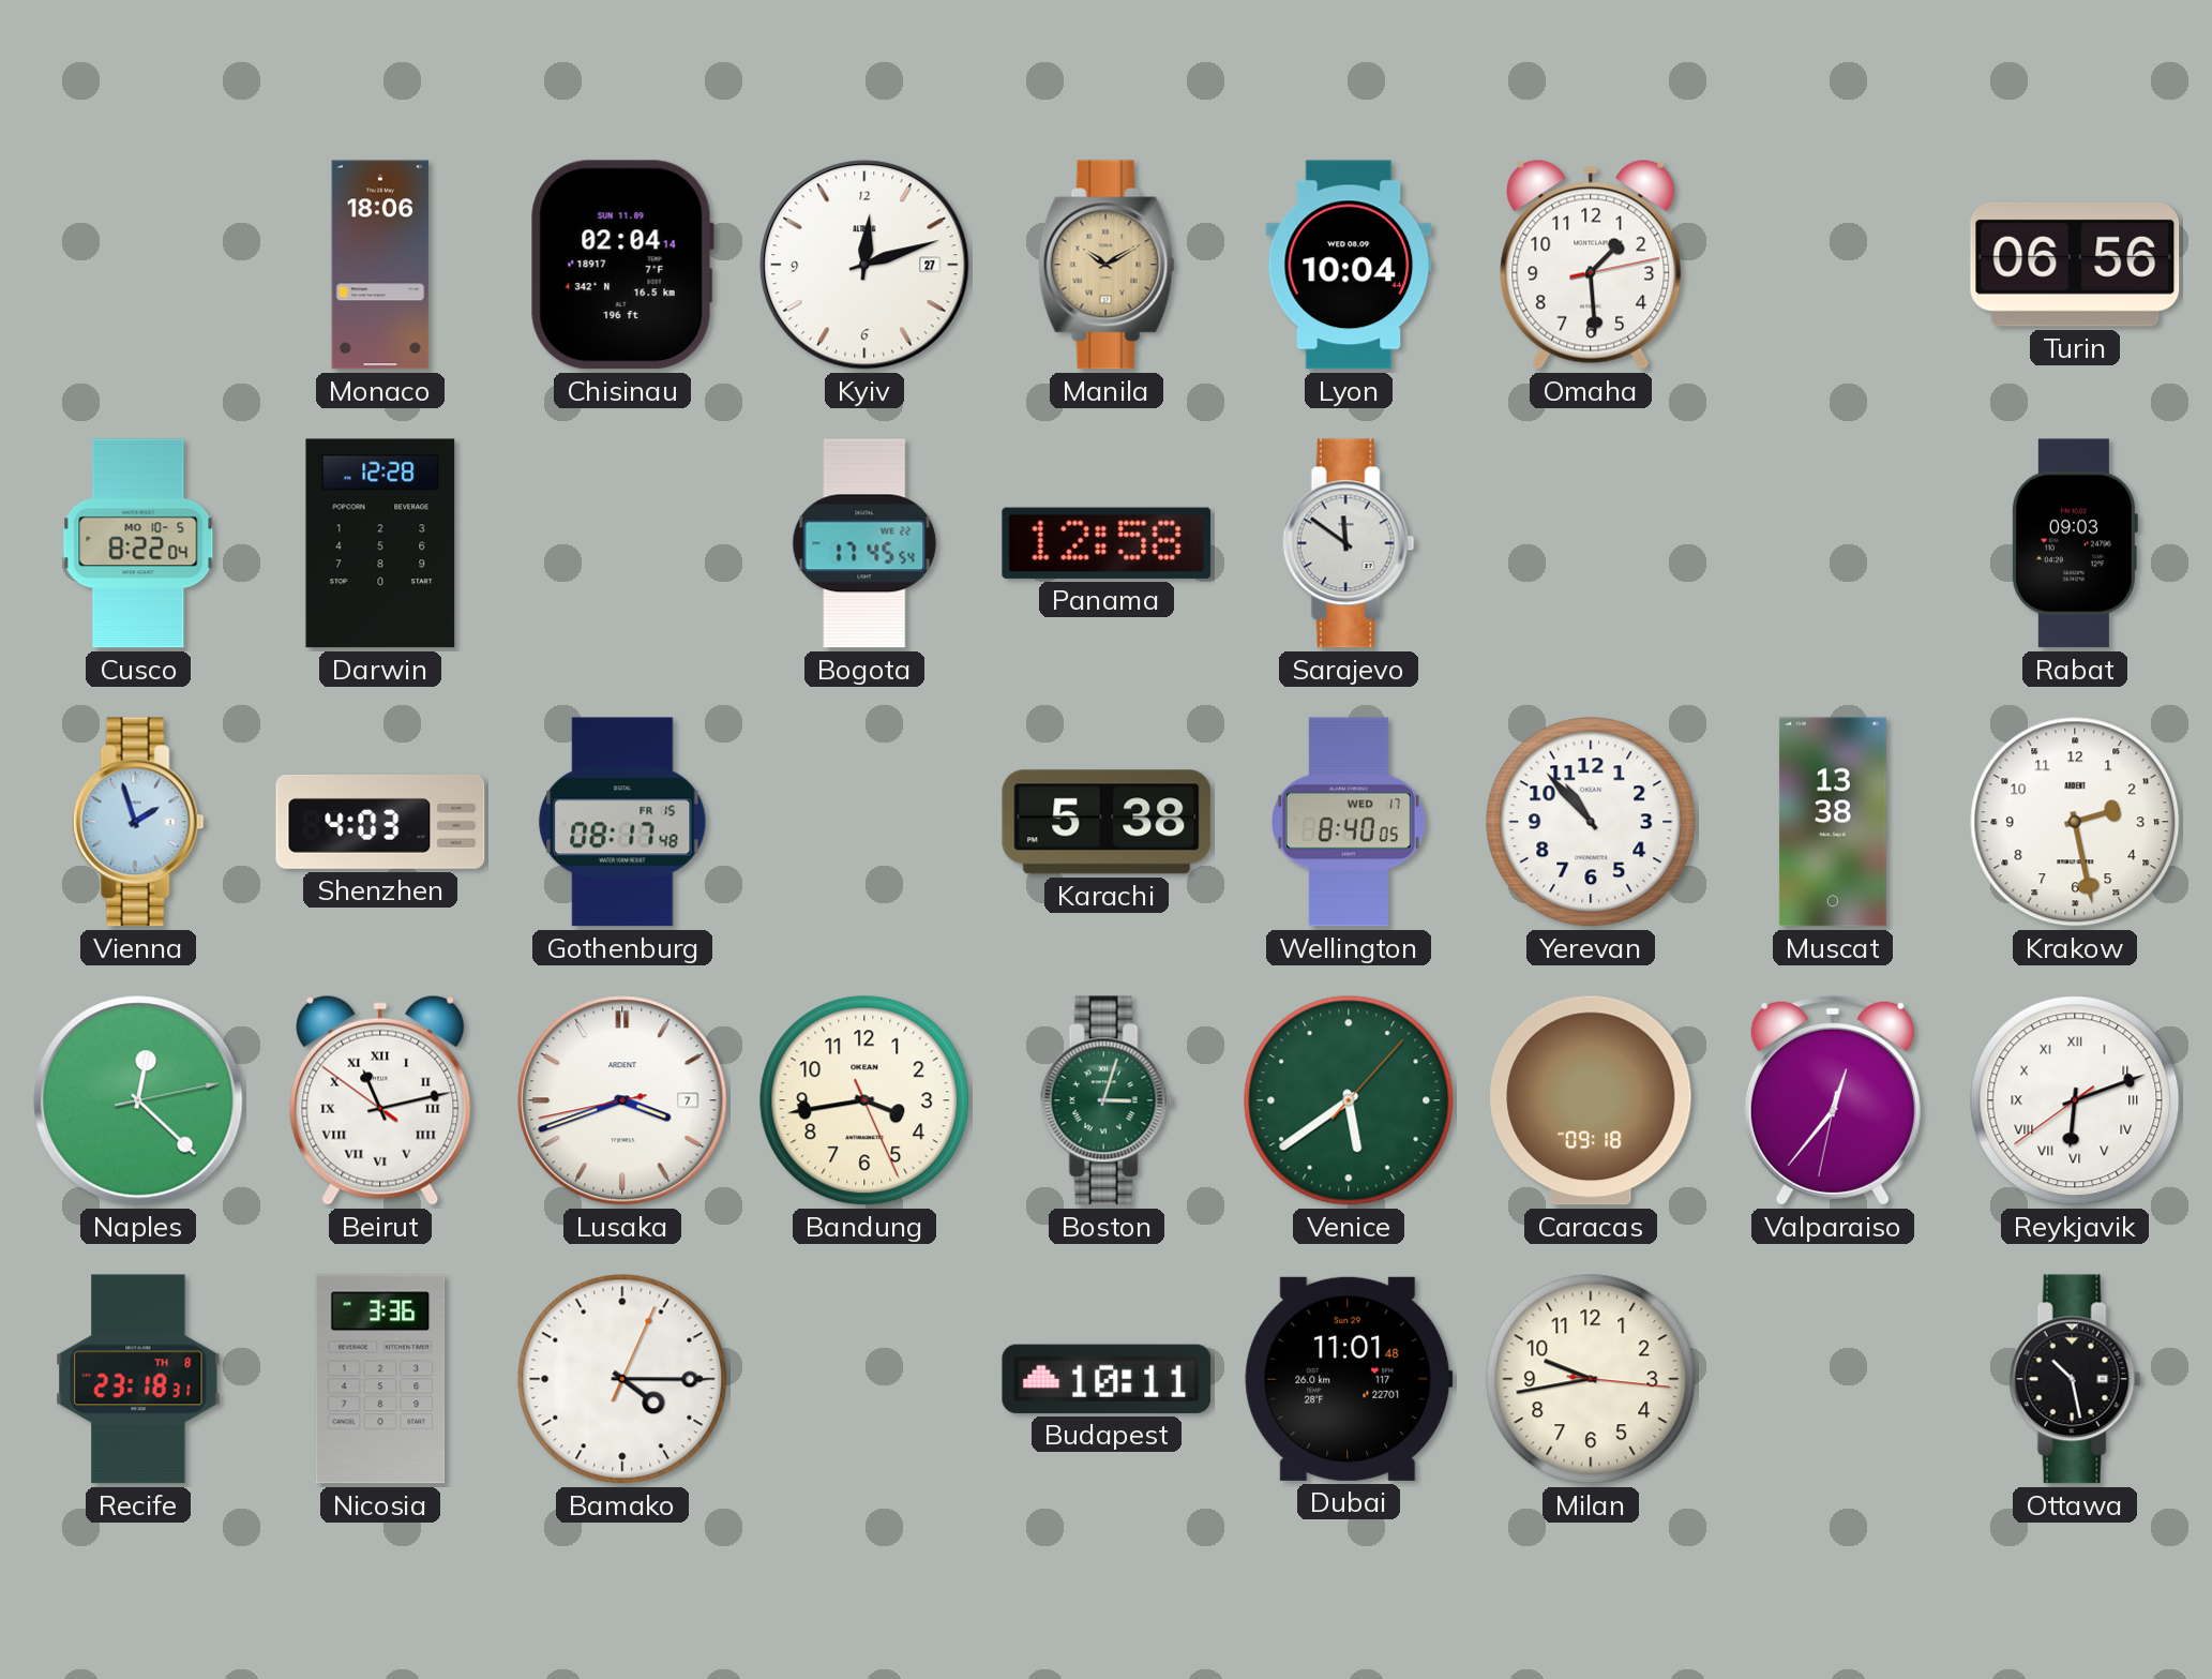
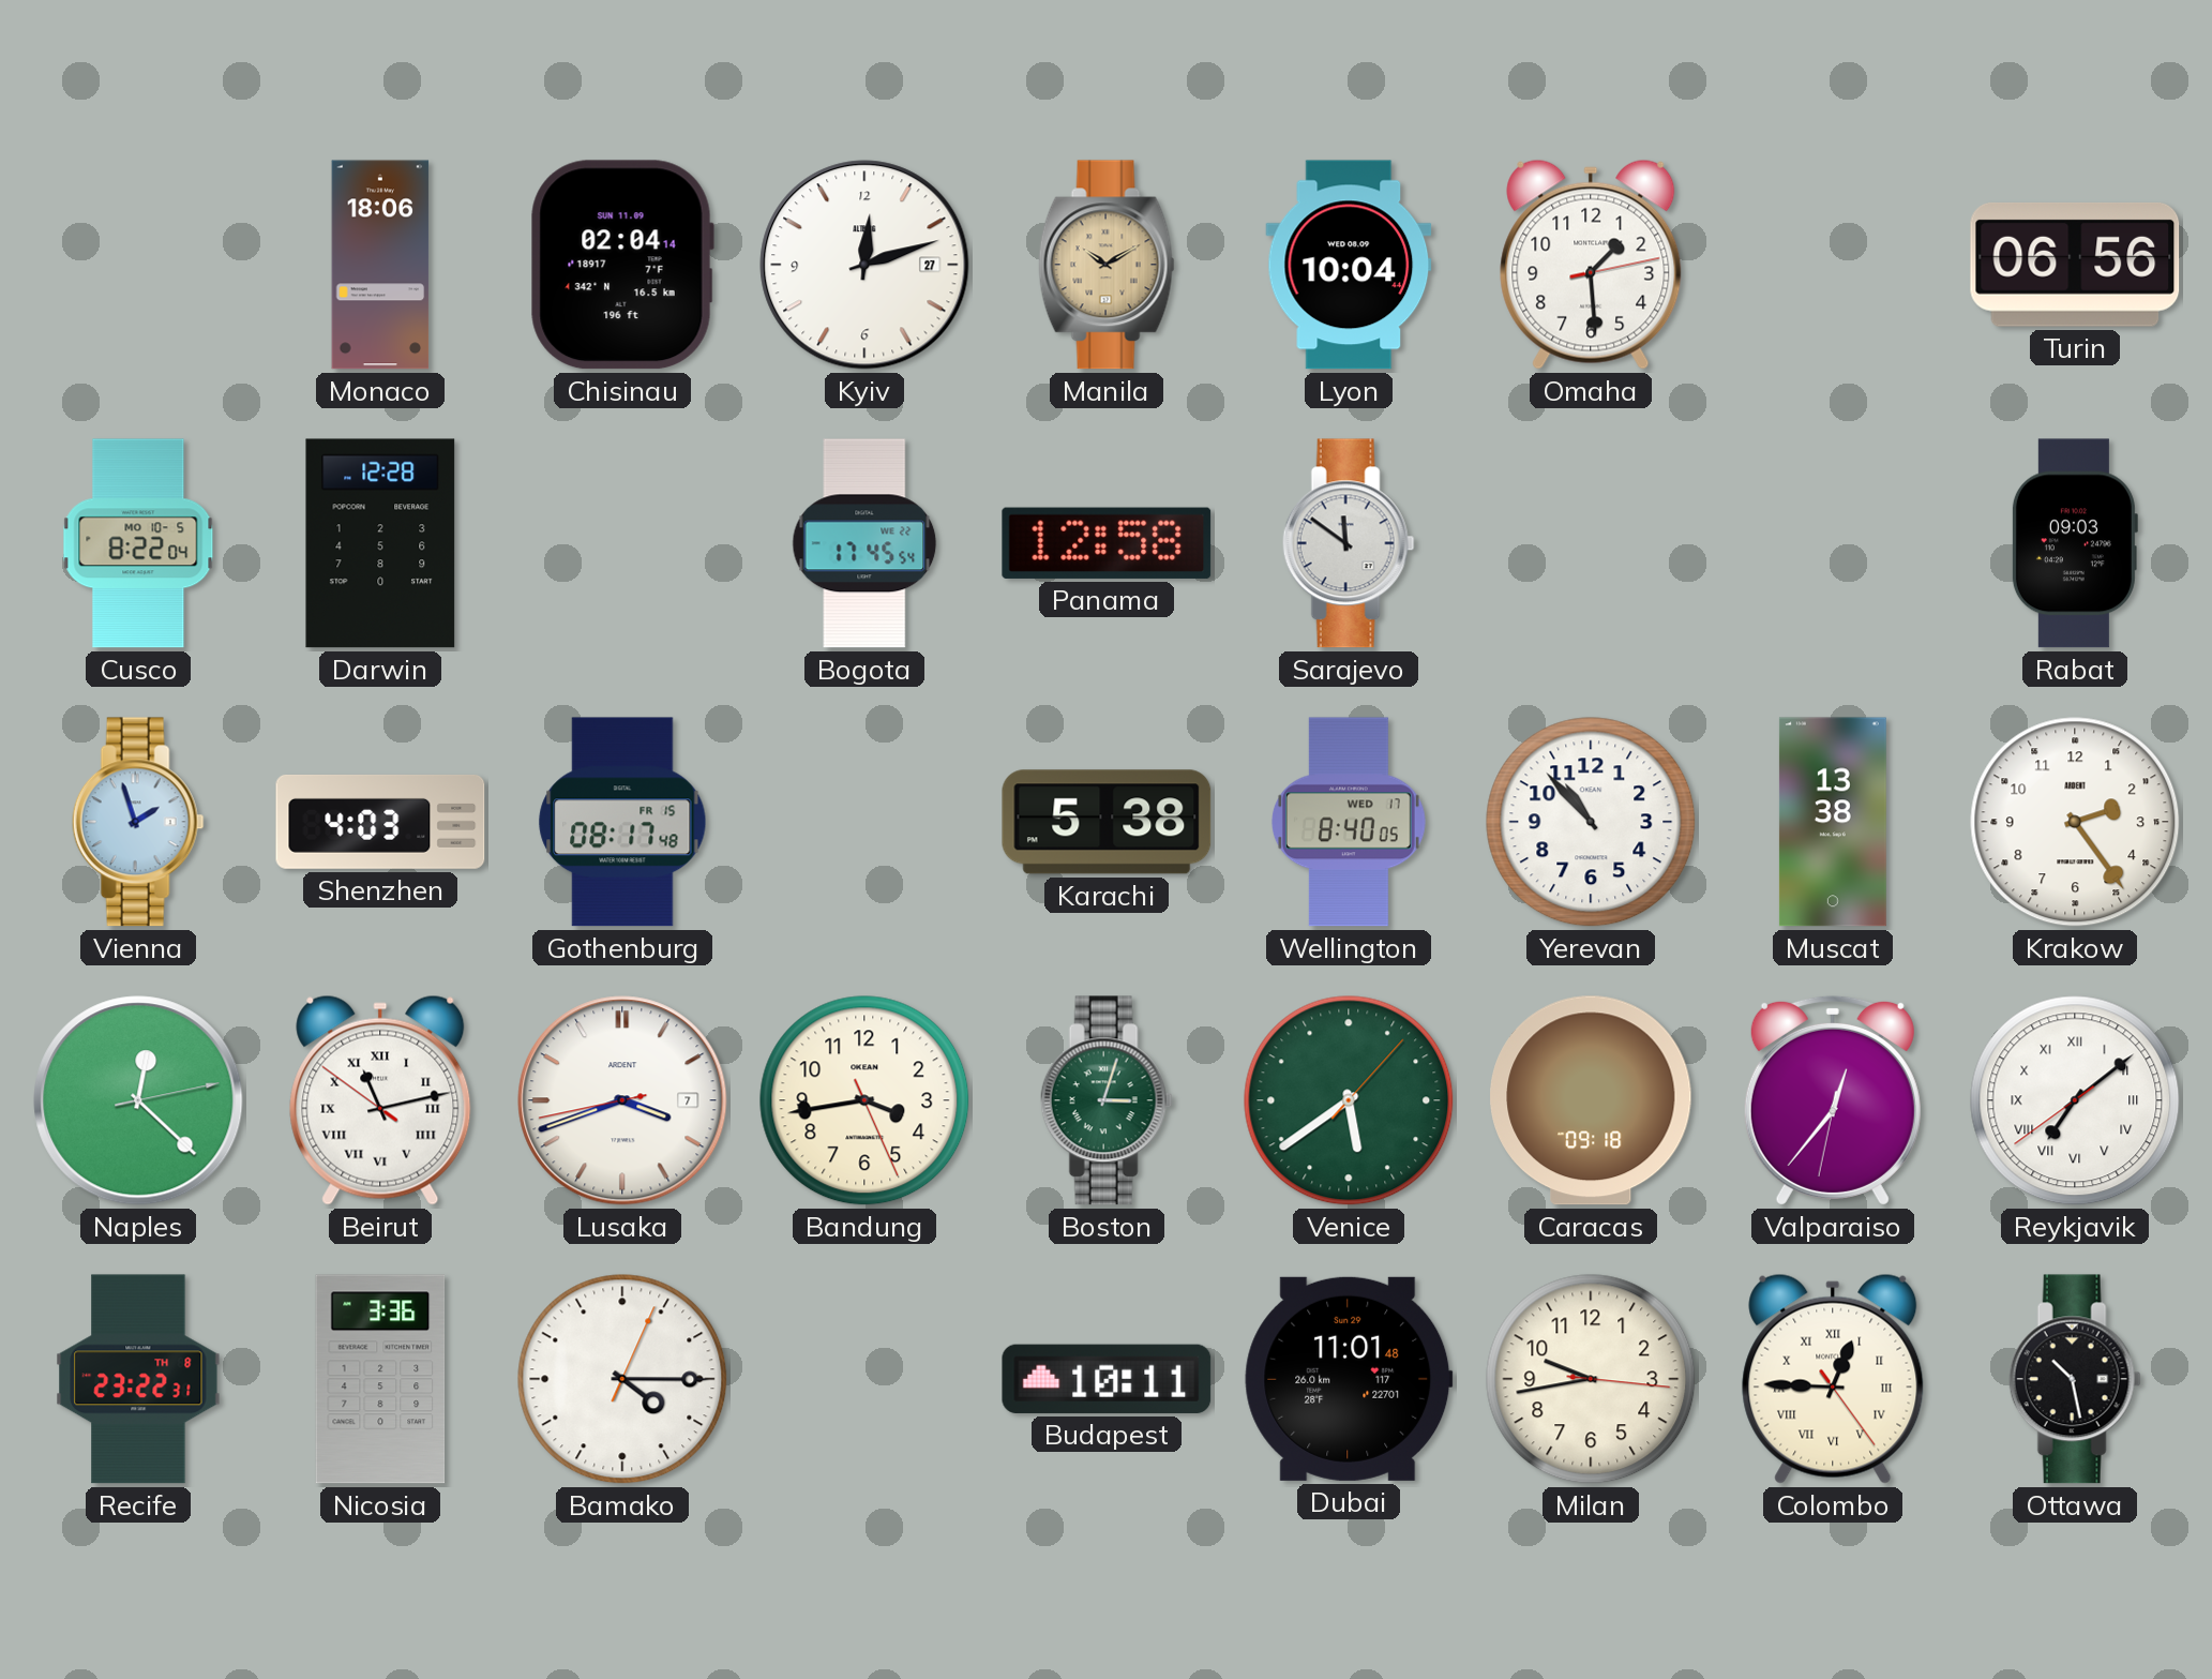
Krakow: 2:28 -> 2:24 (2075, 822)
Reykjavik: 6:11 -> 7:08 (2075, 1100)
Recife: 23:18 -> 23:22 (138, 1379)
Colombo: none -> 12:45 (1833, 1379)
